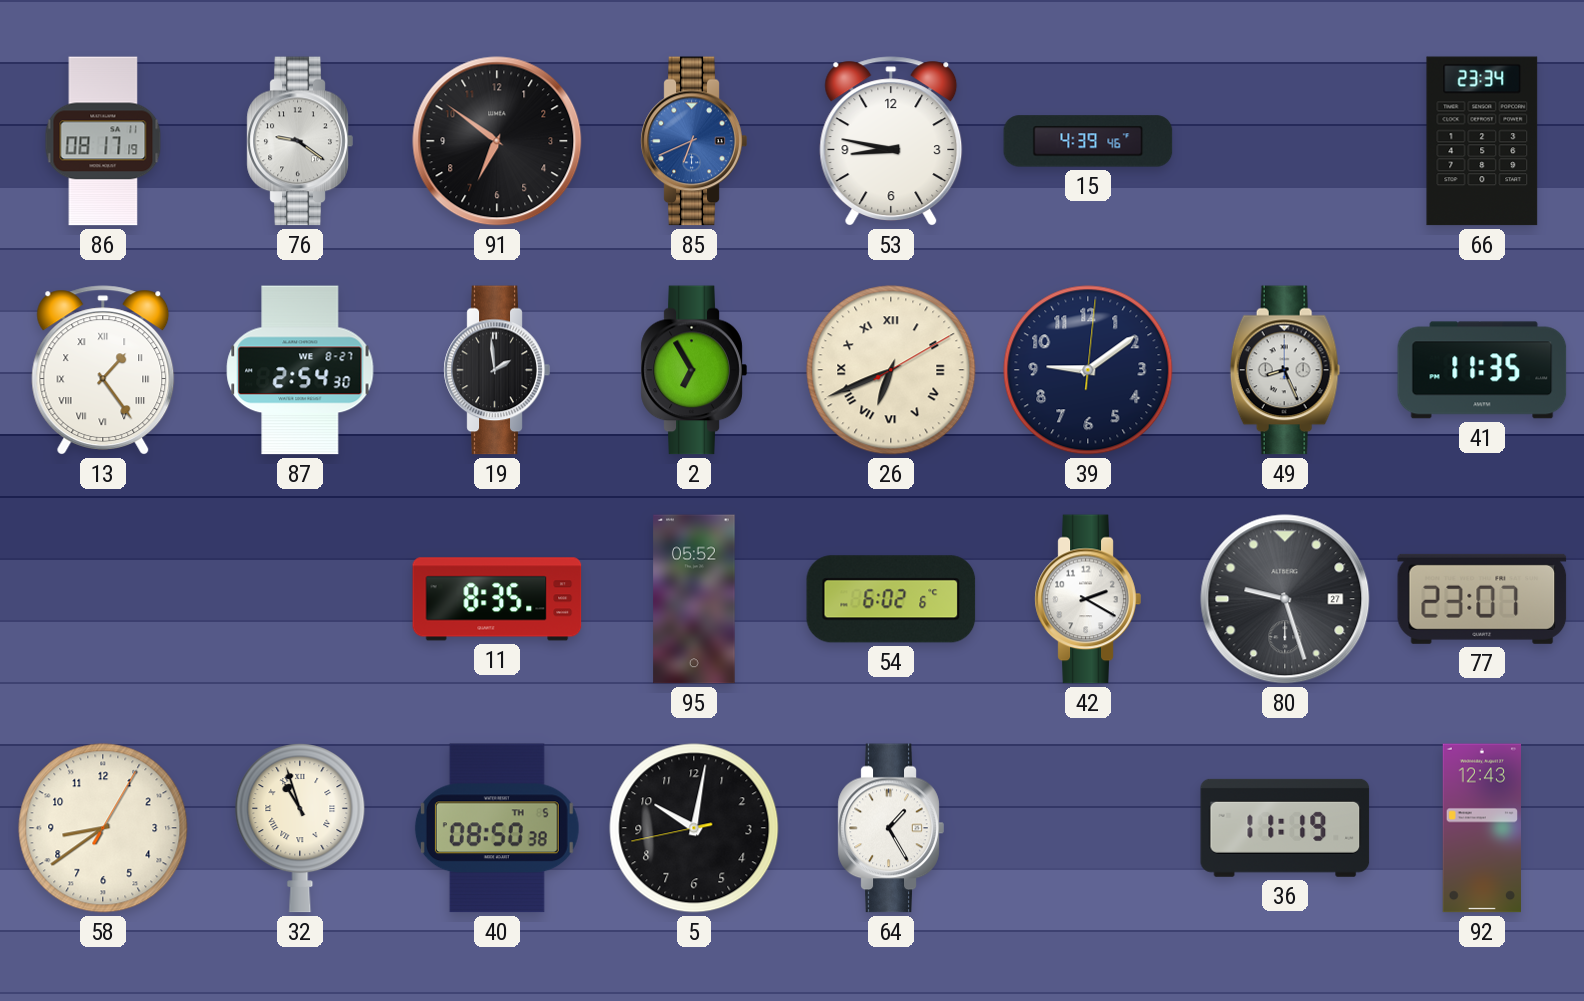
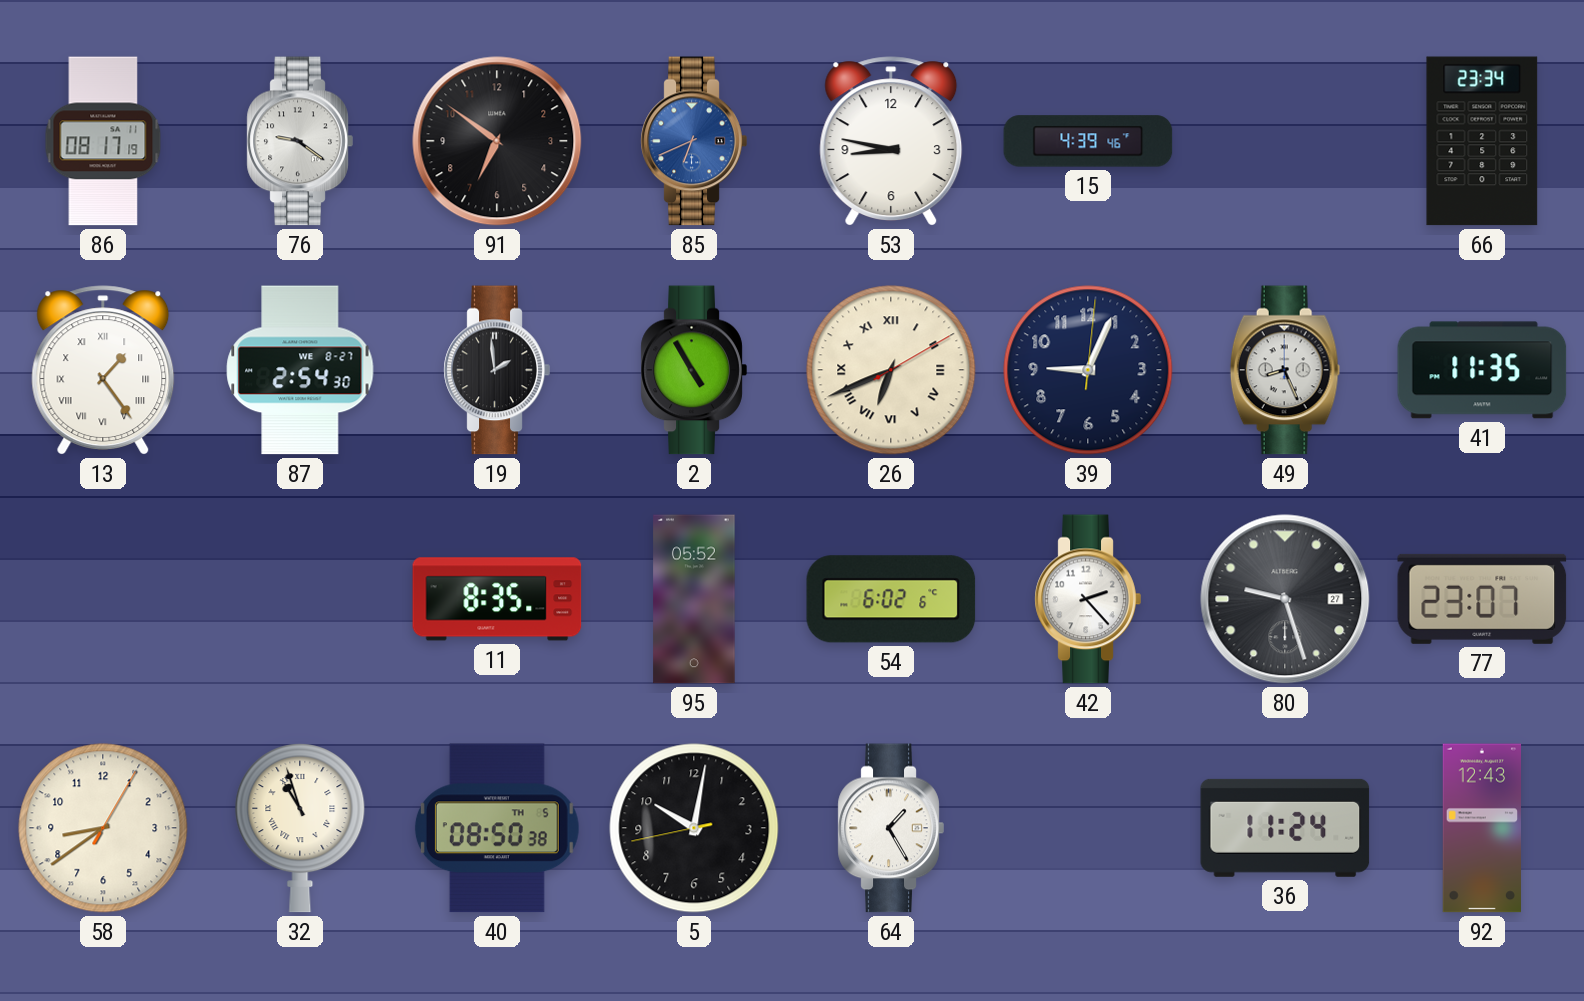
2: 6:55 -> 4:55 (694, 370)
39: 9:09 -> 9:04 (1088, 370)
42: 2:20 -> 2:23 (1088, 599)
36: 11:19 -> 11:24 (1285, 828)
